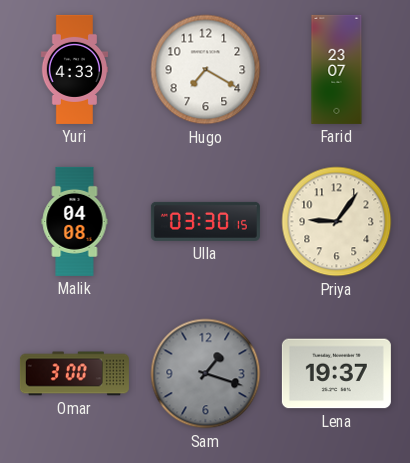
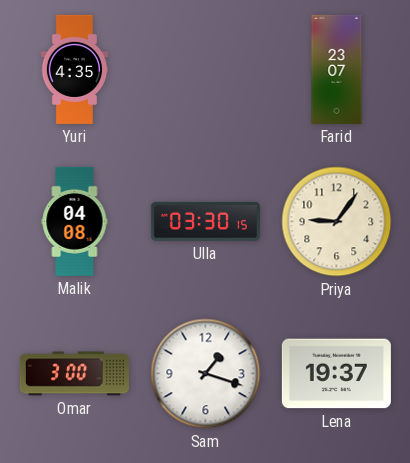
Yuri: 4:33 -> 4:35 (74, 69)
Hugo: 7:20 -> none (206, 70)
Sam dial: grey -> white (206, 374)
